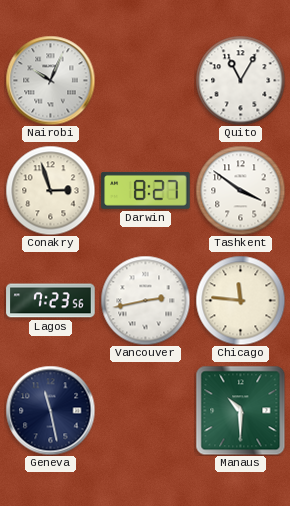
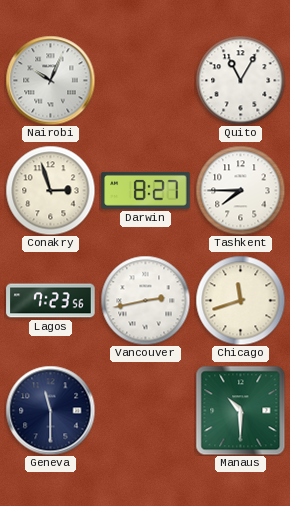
Tashkent: 3:51 -> 7:45 (240, 190)
Chicago: 11:46 -> 11:42 (240, 300)
Geneva: 11:28 -> 11:30 (50, 410)
